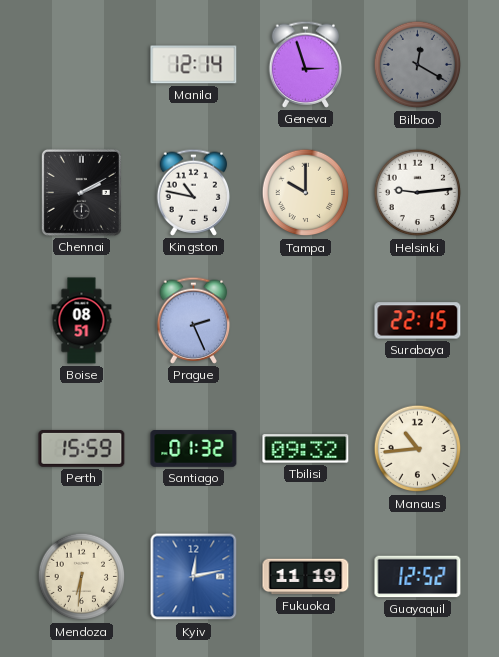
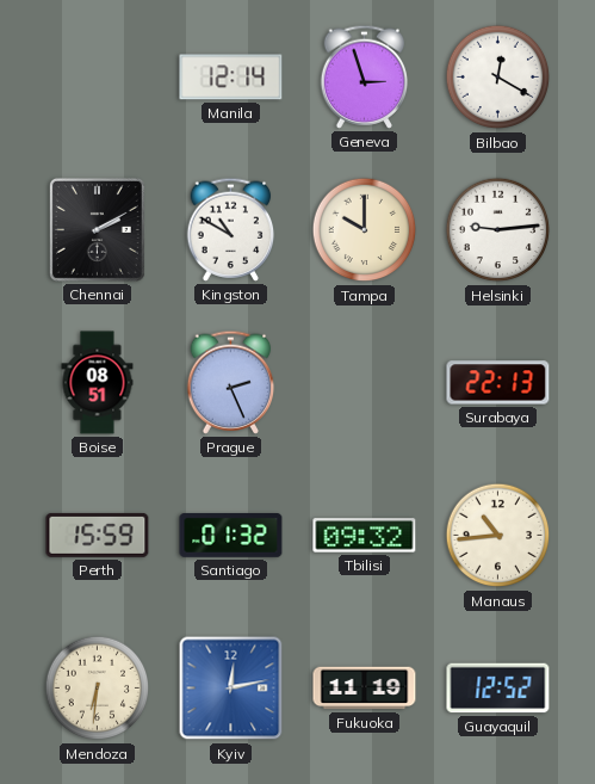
Bilbao dial: grey -> white (498, 78)
Kingston: 10:47 -> 10:50 (231, 229)
Surabaya: 22:15 -> 22:13 (498, 383)
